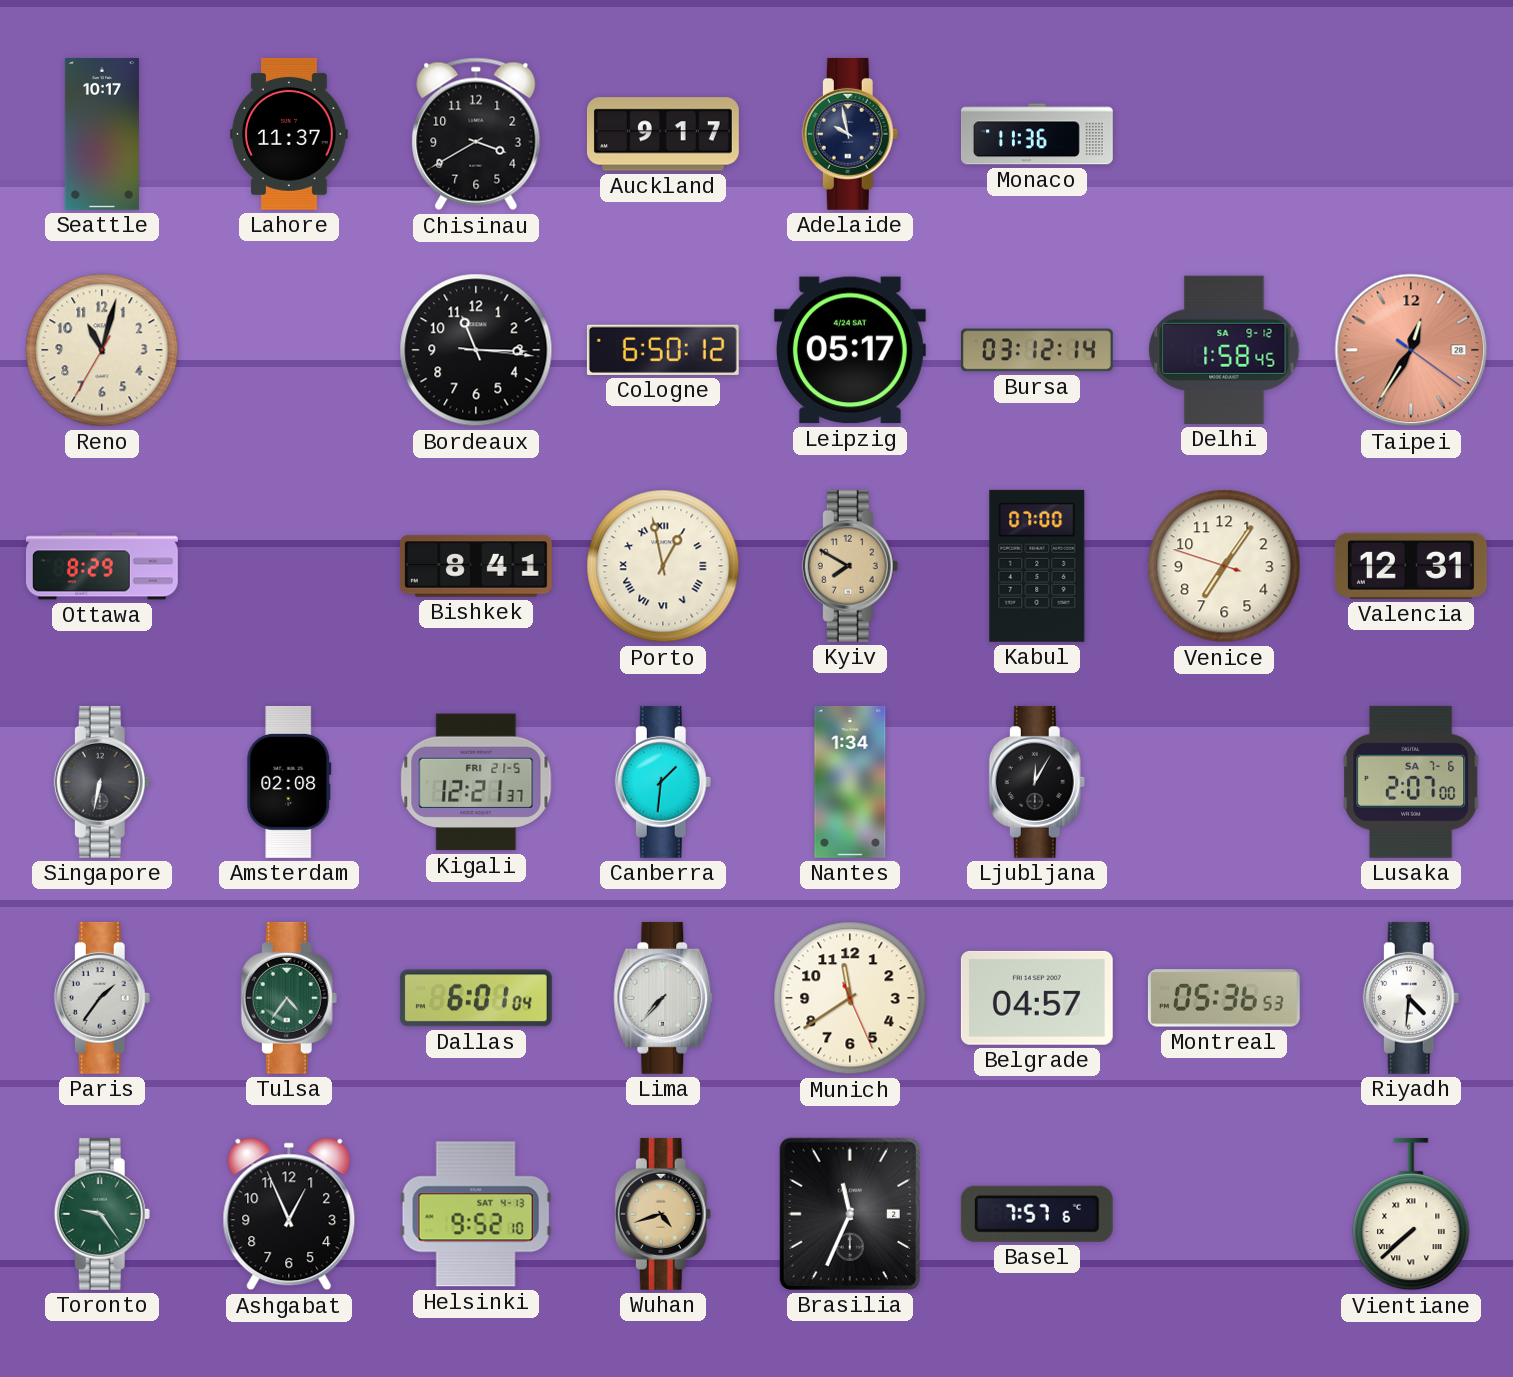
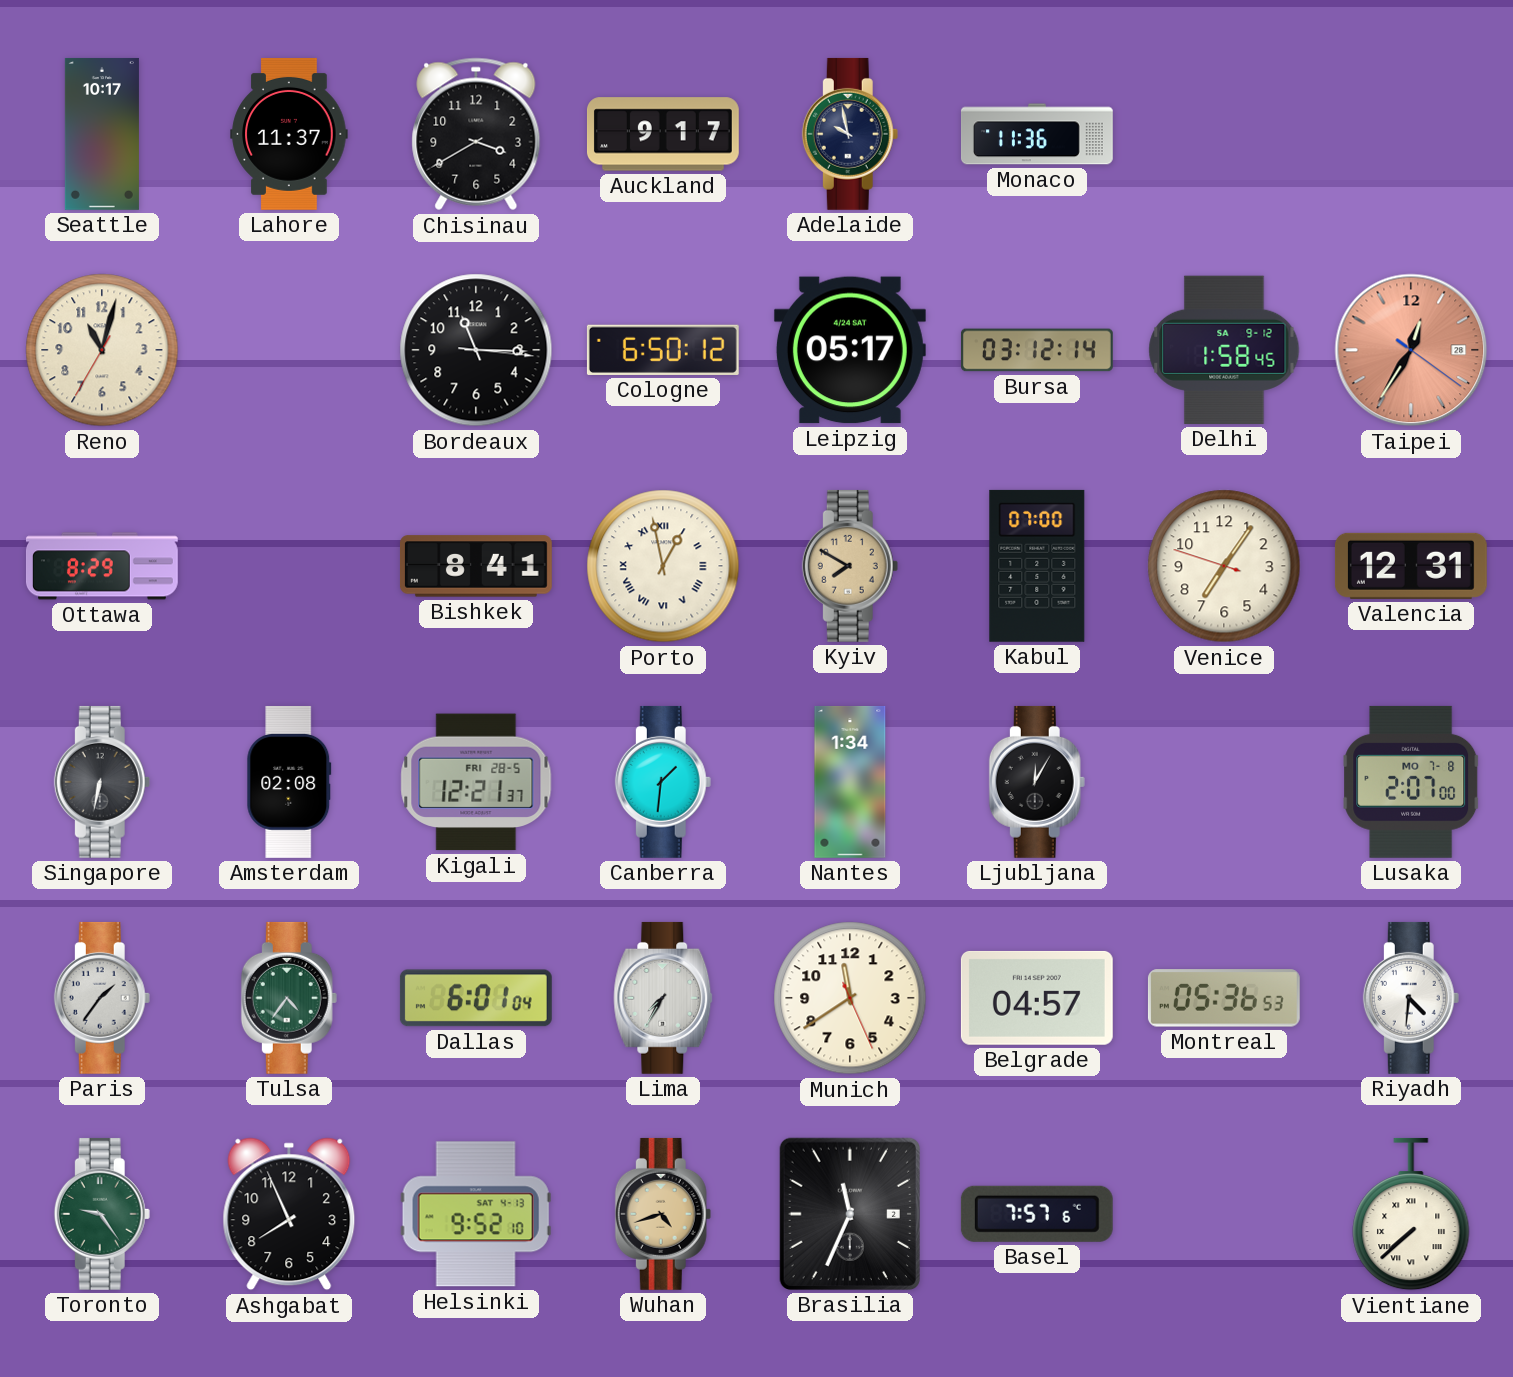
Kigali date: FRI 21-5 -> FRI 28-5 (476, 782)
Lusaka date: SA 7-6 -> MO 7-8 (1411, 782)
Lima: 7:37 -> 7:35 (663, 998)
Ashgabat: 12:56 -> 7:56 (289, 1214)
